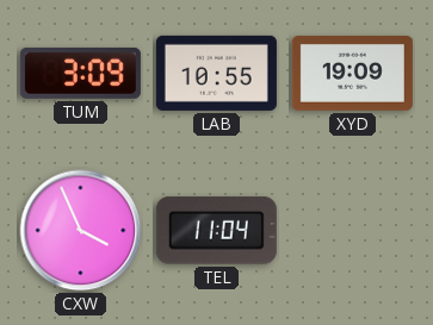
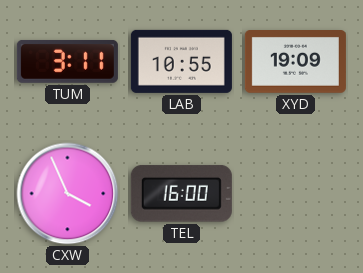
TUM: 3:09 -> 3:11 (67, 61)
TEL: 11:04 -> 16:00 (181, 194)
